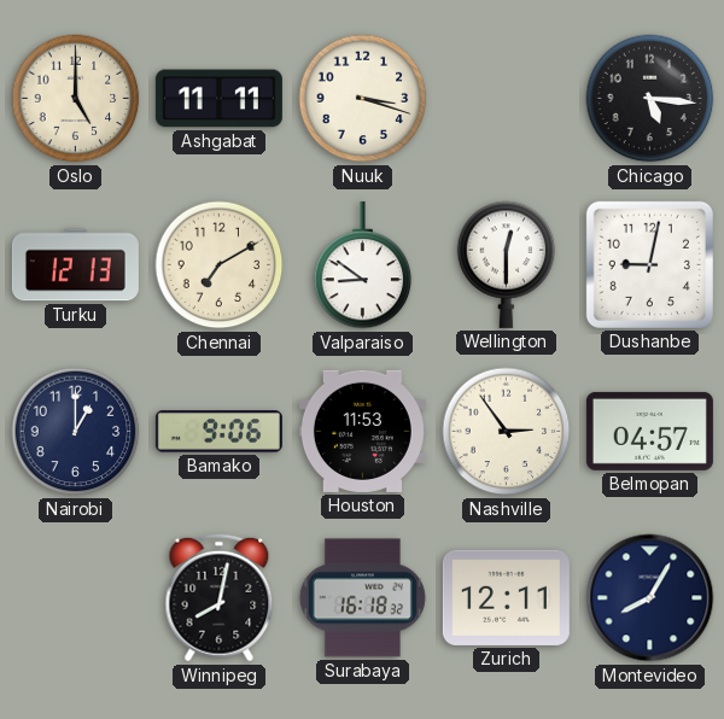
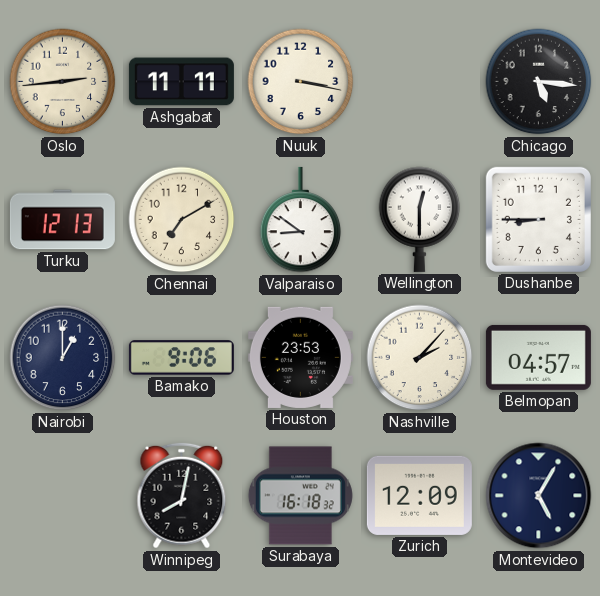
Oslo: 5:00 -> 2:44 (63, 82)
Nuuk: 3:18 -> 3:17 (301, 82)
Dushanbe: 9:02 -> 8:45 (538, 219)
Houston: 11:53 -> 23:53 (300, 357)
Nashville: 2:54 -> 2:07 (420, 358)
Zurich: 12:11 -> 12:09 (419, 495)
Montevideo: 8:05 -> 5:05 (539, 496)
